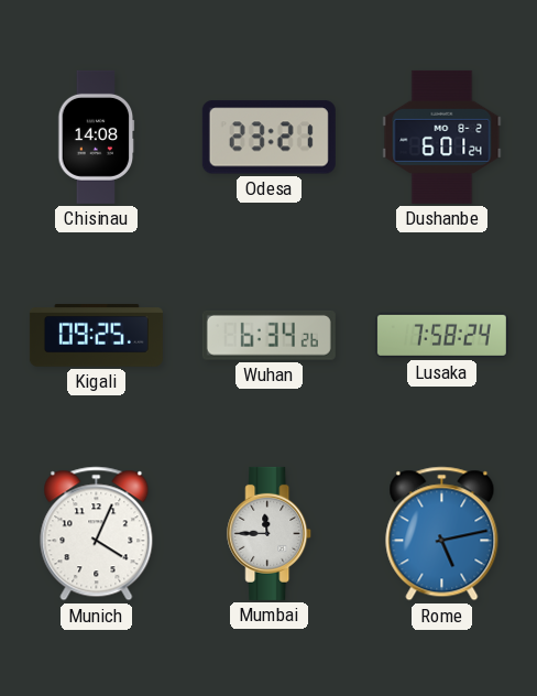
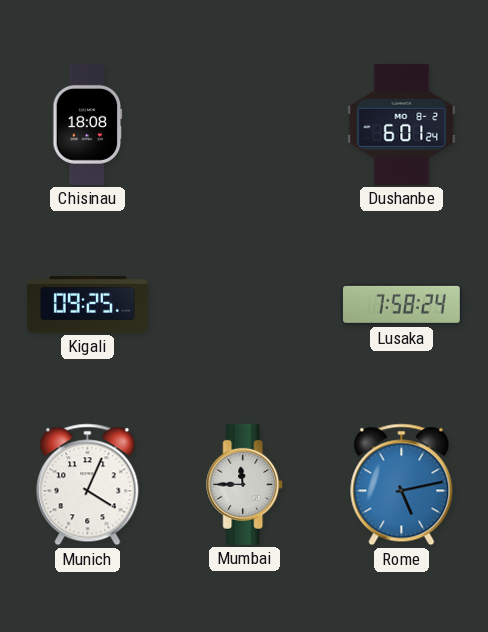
Chisinau: 14:08 -> 18:08 (88, 124)
Odesa: 23:21 -> none (268, 138)
Wuhan: 6:34 -> none (268, 335)
